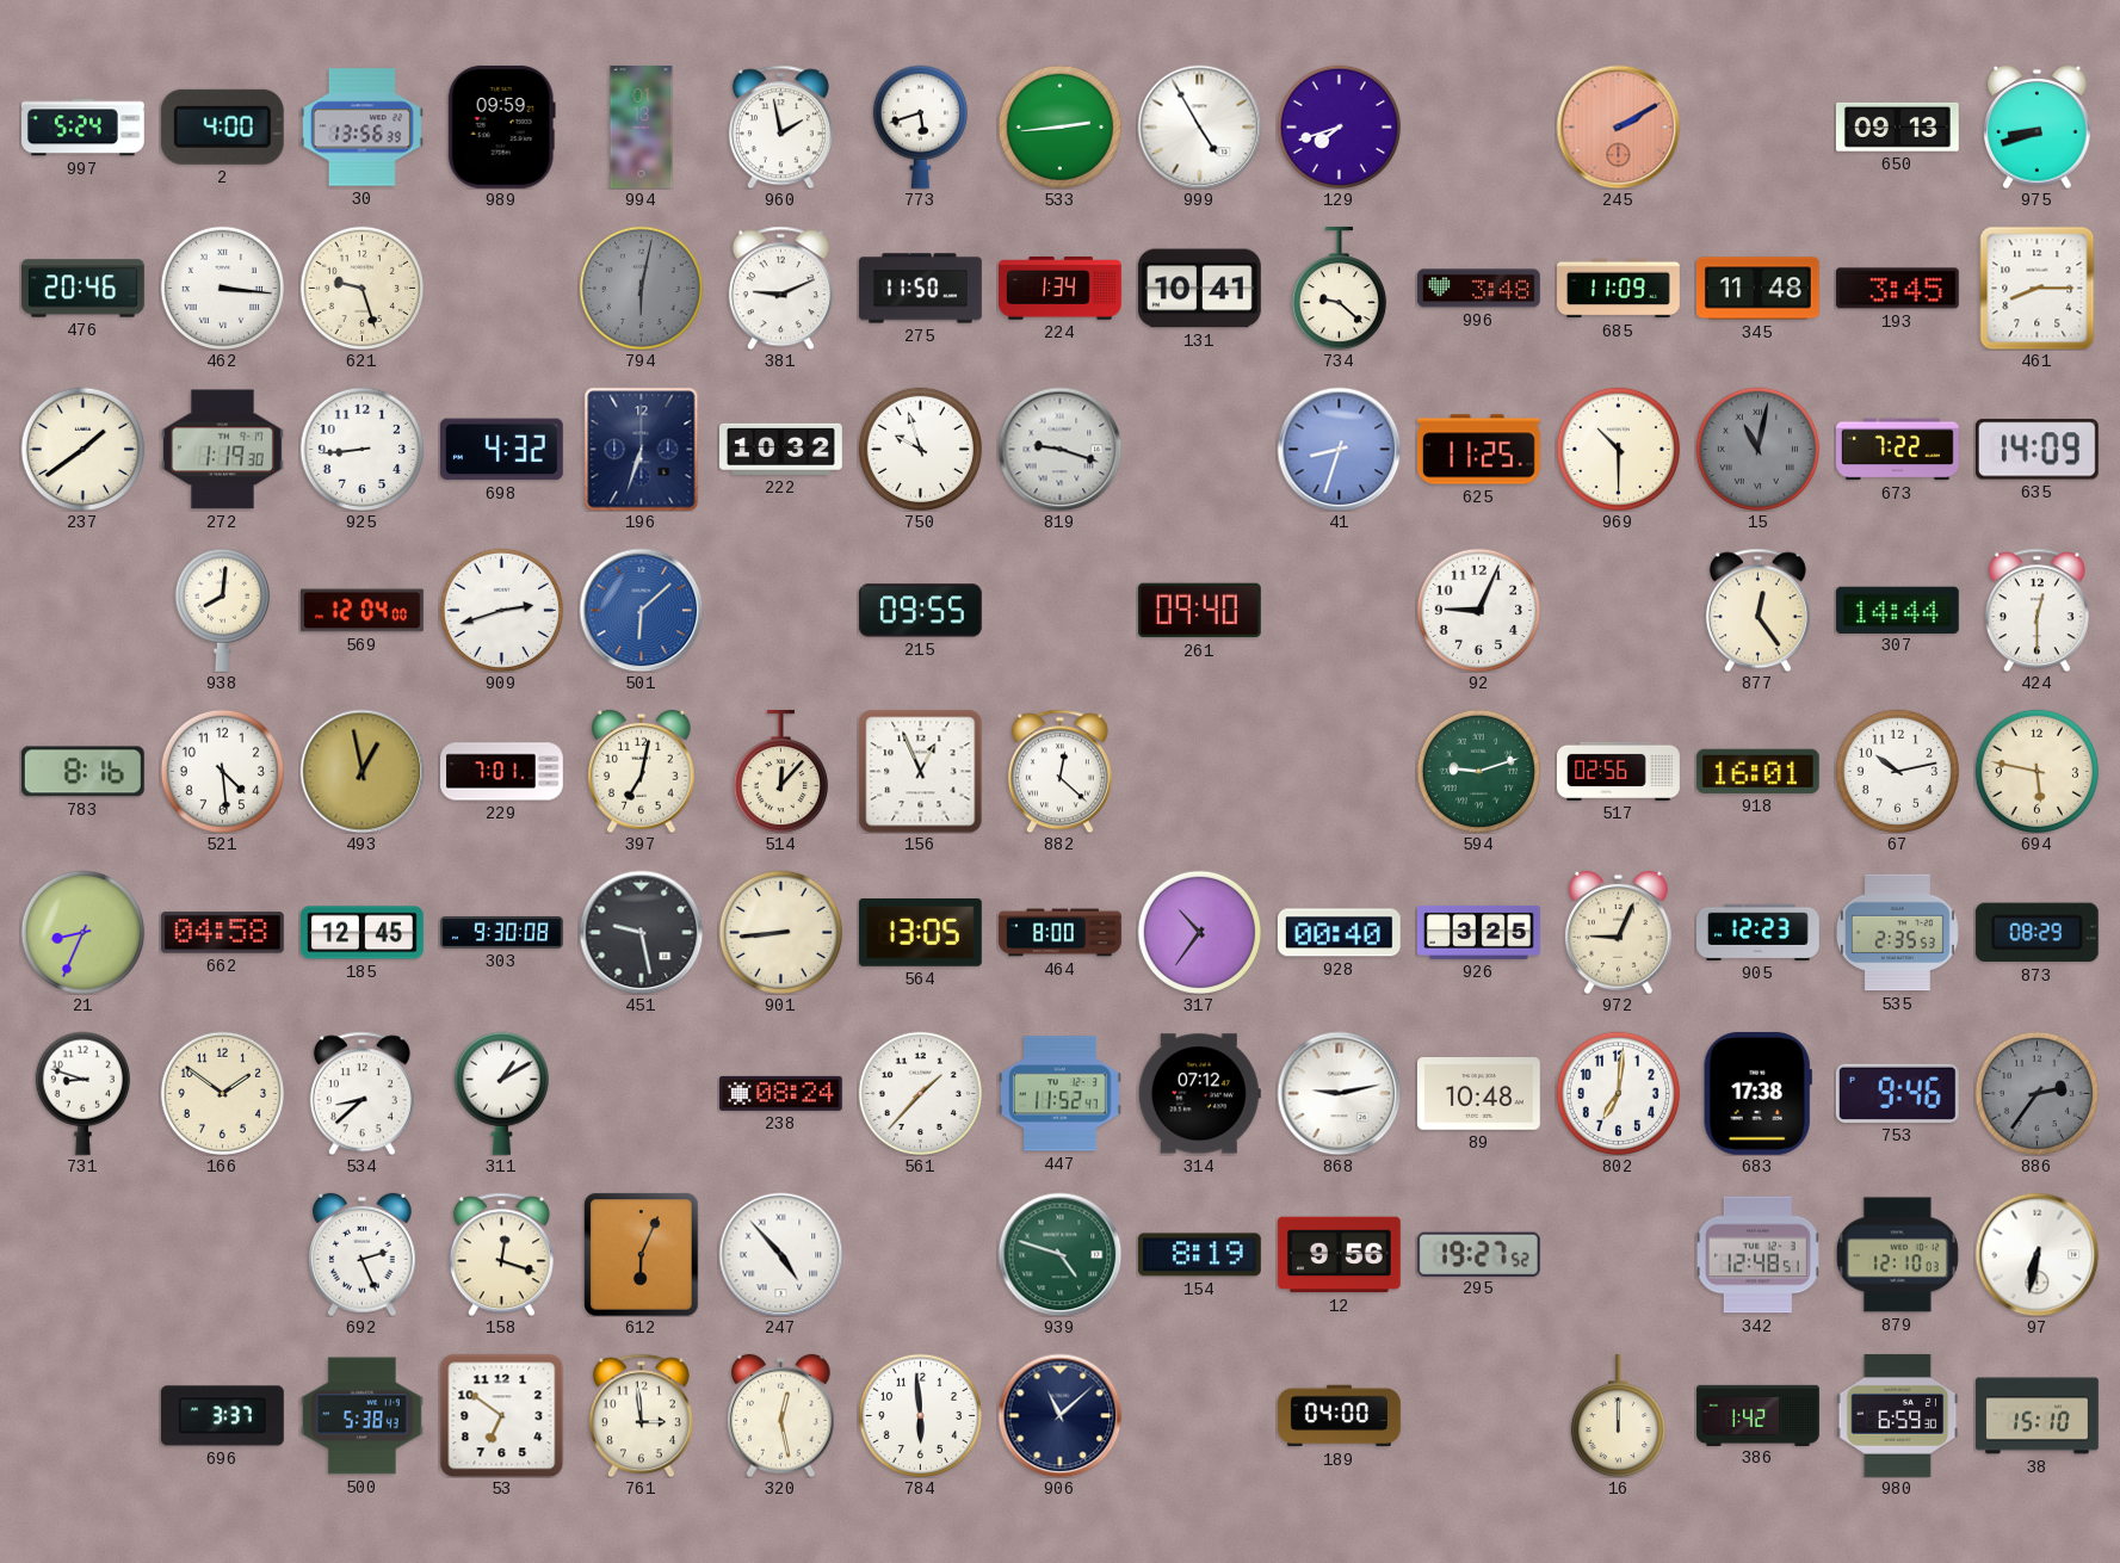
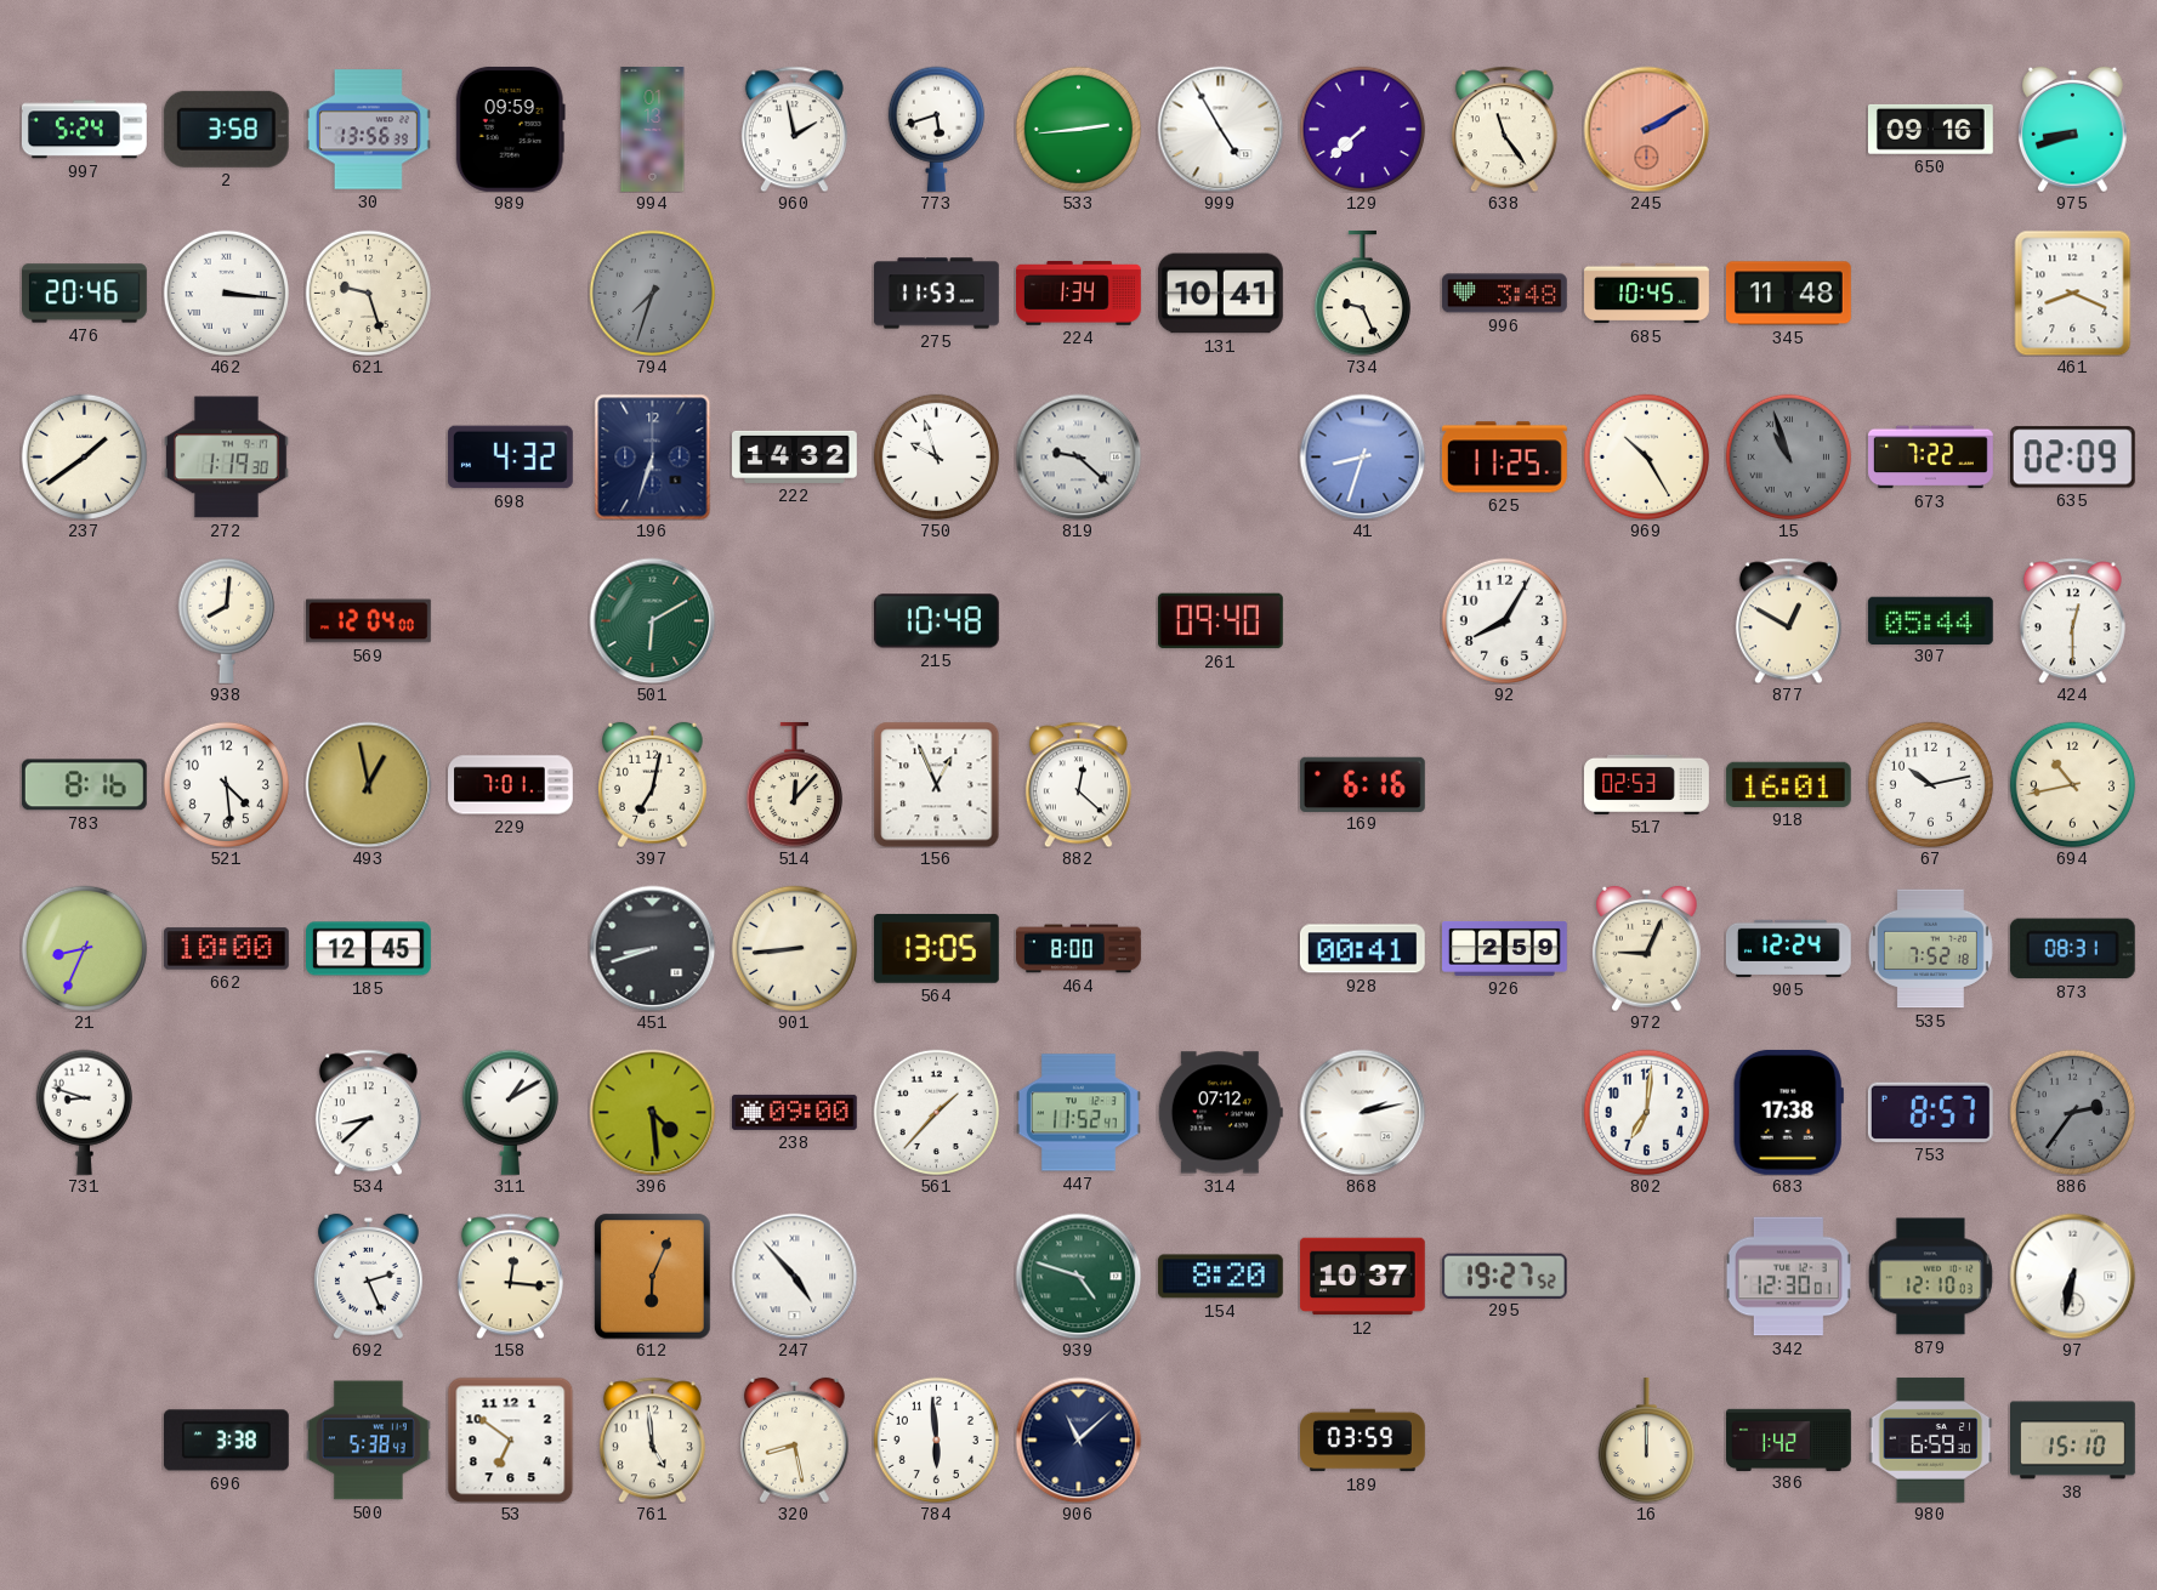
2: 4:00 -> 3:58 (226, 129)
129: 7:42 -> 7:38 (1362, 129)
638: none -> 11:24 (1504, 129)
650: 09:13 -> 09:16 (1930, 129)
794: 6:02 -> 7:33 (652, 293)
381: 9:11 -> none (780, 288)
275: 11:50 -> 11:53 (937, 294)
734: 9:22 -> 9:26 (1362, 293)
685: 11:09 -> 10:45 (1647, 294)
193: 3:45 -> none (1897, 289)
461: 8:15 -> 8:19 (2073, 293)
925: 8:44 -> none (361, 449)
222: 10:32 -> 14:32 (795, 456)
819: 9:18 -> 9:22 (1078, 456)
969: 10:30 -> 10:25 (1646, 456)
15: 11:02 -> 10:57 (1788, 456)
635: 14:09 -> 02:09 (2072, 458)
909: 2:42 -> none (501, 610)
501: 6:08 -> 6:10 (652, 620)
501 dial: blue -> green (652, 620)
215: 09:55 -> 10:48 (936, 621)
92: 9:04 -> 8:05 (1504, 620)
877: 12:24 -> 12:50 (1788, 620)
307: 14:44 -> 05:44 (1930, 620)
169: none -> 6:16 (1362, 784)
594: 9:12 -> none (1478, 771)
517: 02:56 -> 02:53 (1647, 784)
694: 5:47 -> 10:43 (2072, 784)
662: 04:58 -> 10:00 (226, 949)
303: 9:30 -> none (502, 933)
451: 9:28 -> 8:42 (652, 948)
317: 10:36 -> none (1199, 932)
928: 00:40 -> 00:41 (1362, 949)
926: 3:25 -> 2:59 (1505, 948)
905: 12:23 -> 12:24 (1788, 948)
535: 2:35 -> 7:52 (1930, 949)
873: 08:29 -> 08:31 (2072, 949)
166: 1:51 -> none (222, 1093)
396: none -> 4:29 (652, 1112)
238: 08:24 -> 09:00 (794, 1112)
868: 9:13 -> 2:13 (1362, 1112)
89: 10:48 -> none (1478, 1094)
753: 9:46 -> 8:57 (1930, 1112)
158: 12:18 -> 12:16 (510, 1276)
154: 8:19 -> 8:20 (1220, 1277)
12: 9:56 -> 10:37 (1362, 1277)
342: 12:48 -> 12:30 (1788, 1277)
696: 3:37 -> 3:38 (226, 1441)
761: 2:59 -> 4:59 (652, 1439)
320: 12:28 -> 8:28 (795, 1439)
189: 04:00 -> 03:59 (1363, 1441)
